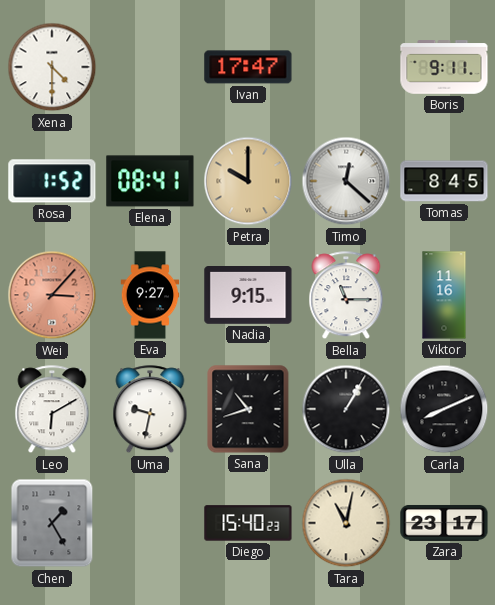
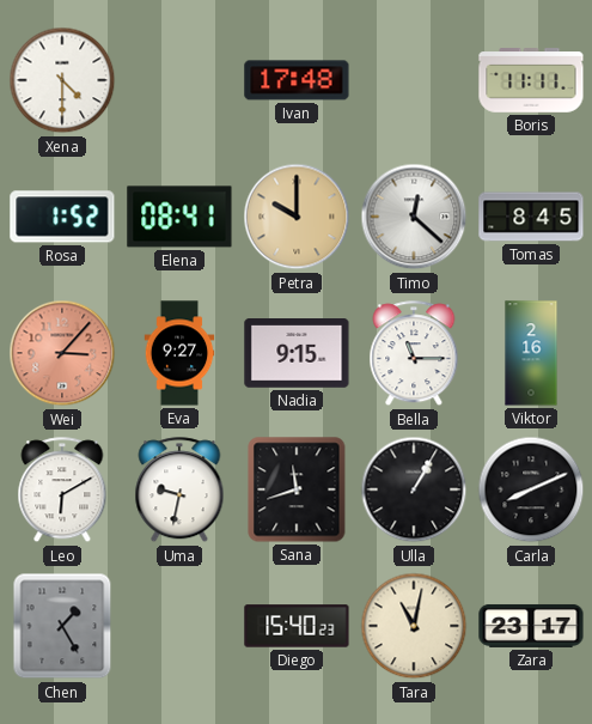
Ivan: 17:47 -> 17:48 (297, 80)
Boris: 9:11 -> 11:11 (531, 80)
Viktor: 11:16 -> 2:16 (531, 353)
Sana: 10:42 -> 11:42 (297, 489)
